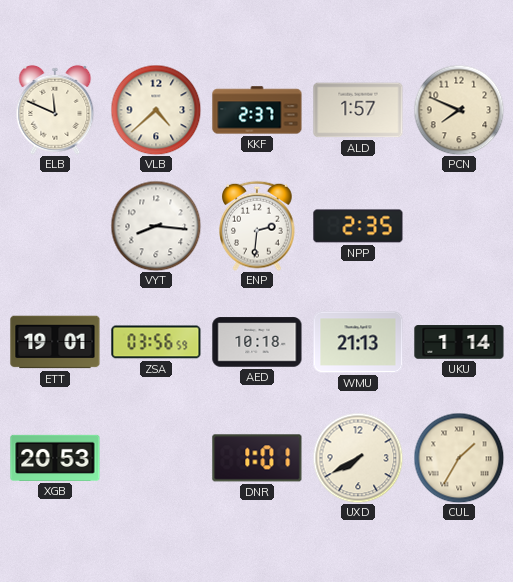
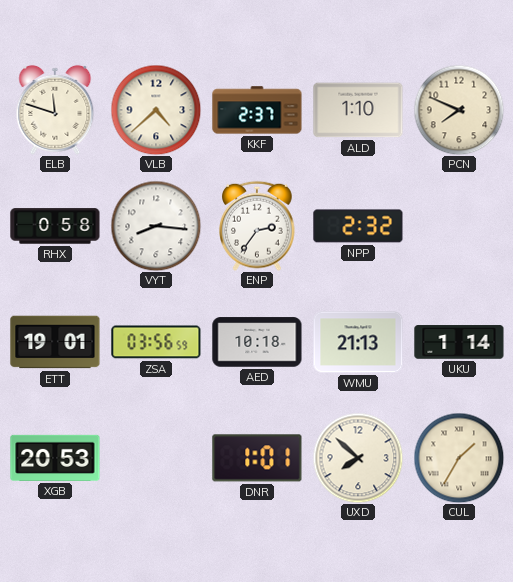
ELB: 11:49 -> 11:48 (55, 110)
ALD: 1:57 -> 1:10 (358, 110)
RHX: none -> 0:58 (55, 226)
ENP: 2:31 -> 2:36 (257, 226)
NPP: 2:35 -> 2:32 (358, 226)
UXD: 7:40 -> 7:52 (358, 458)
